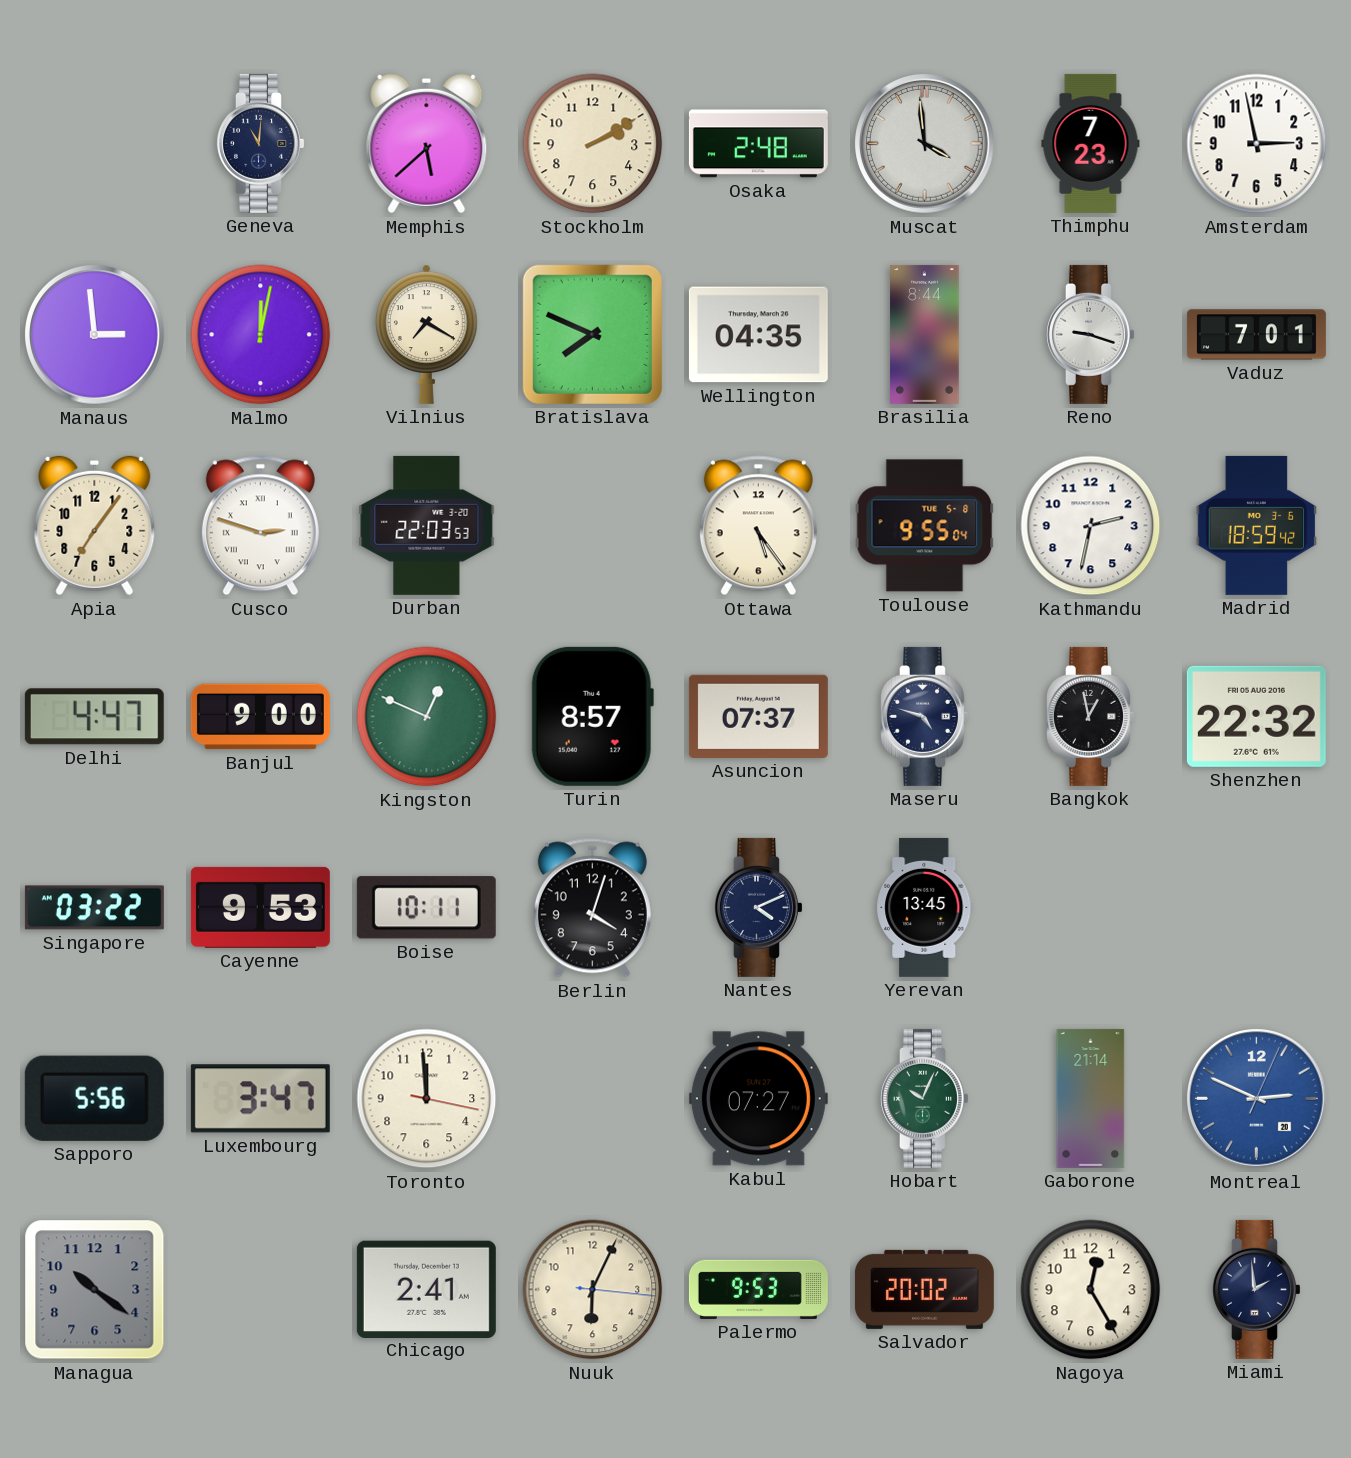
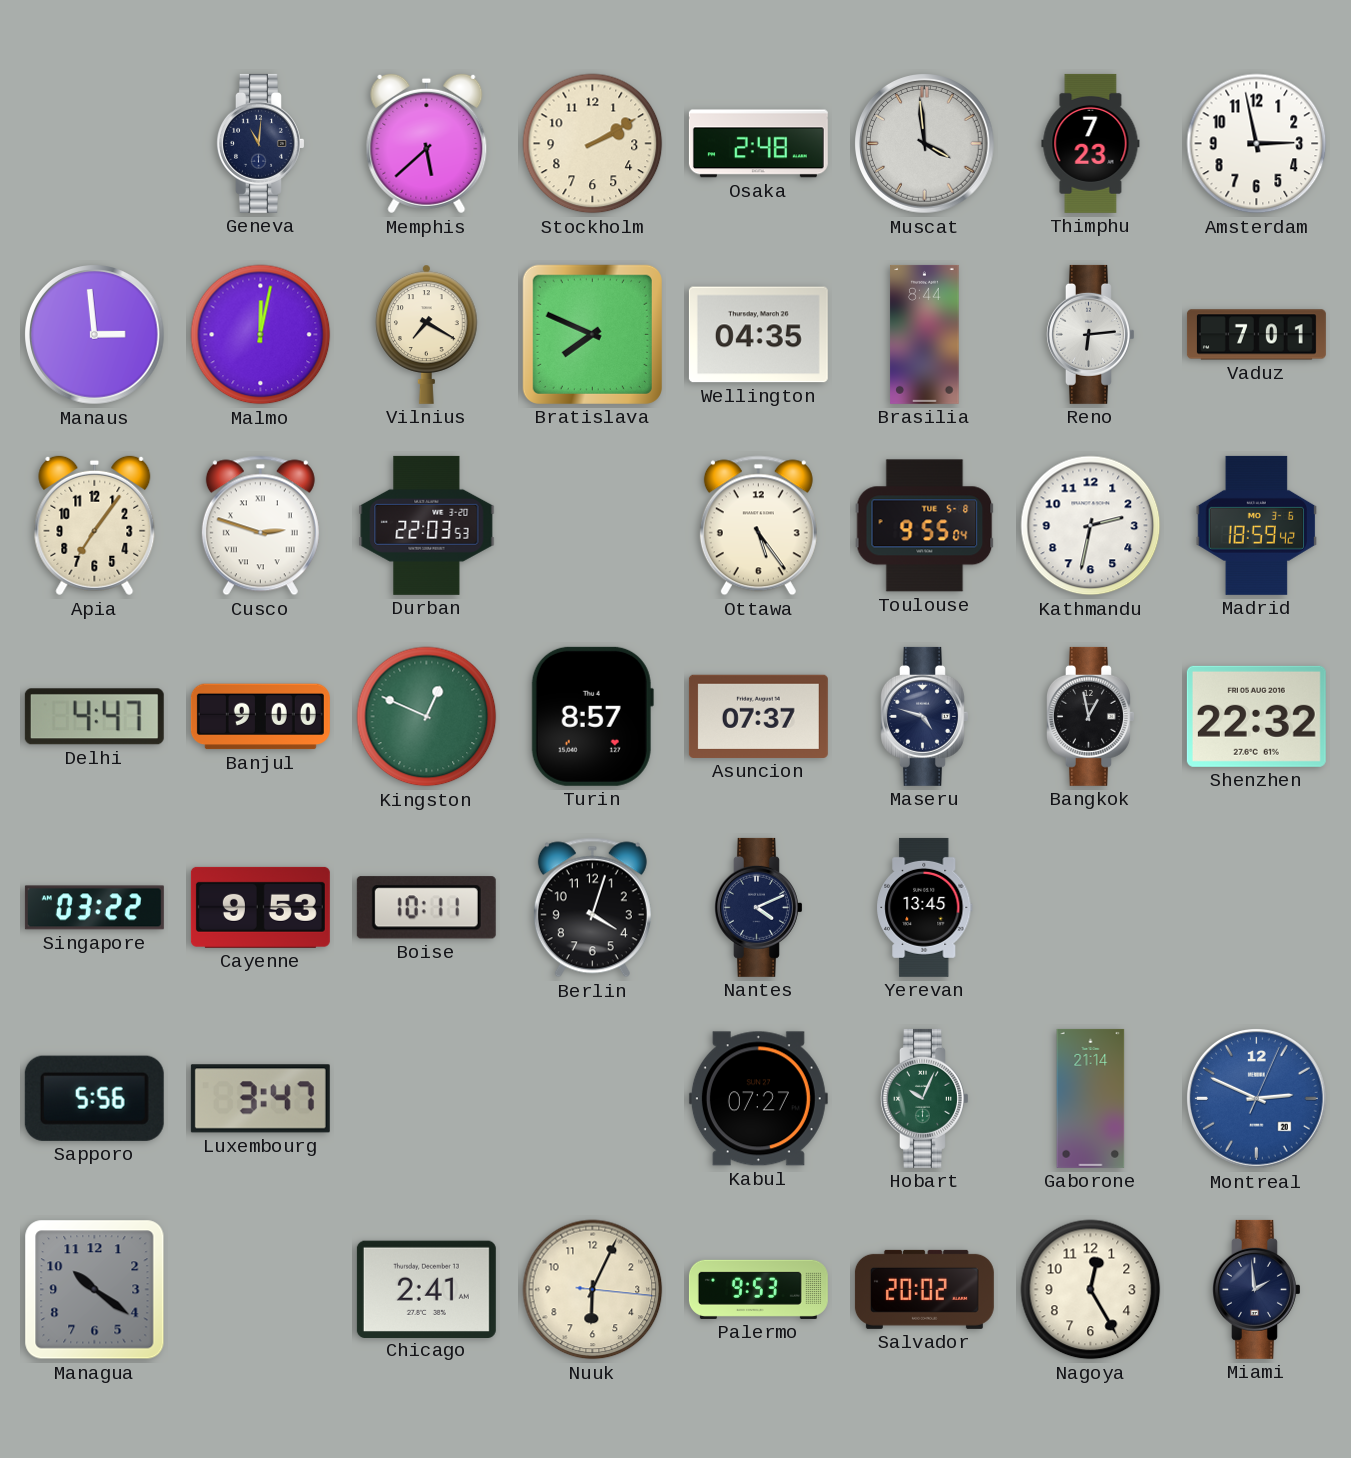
Reno: 9:18 -> 6:14 (1091, 334)
Toronto: 11:59 -> none (427, 1099)
